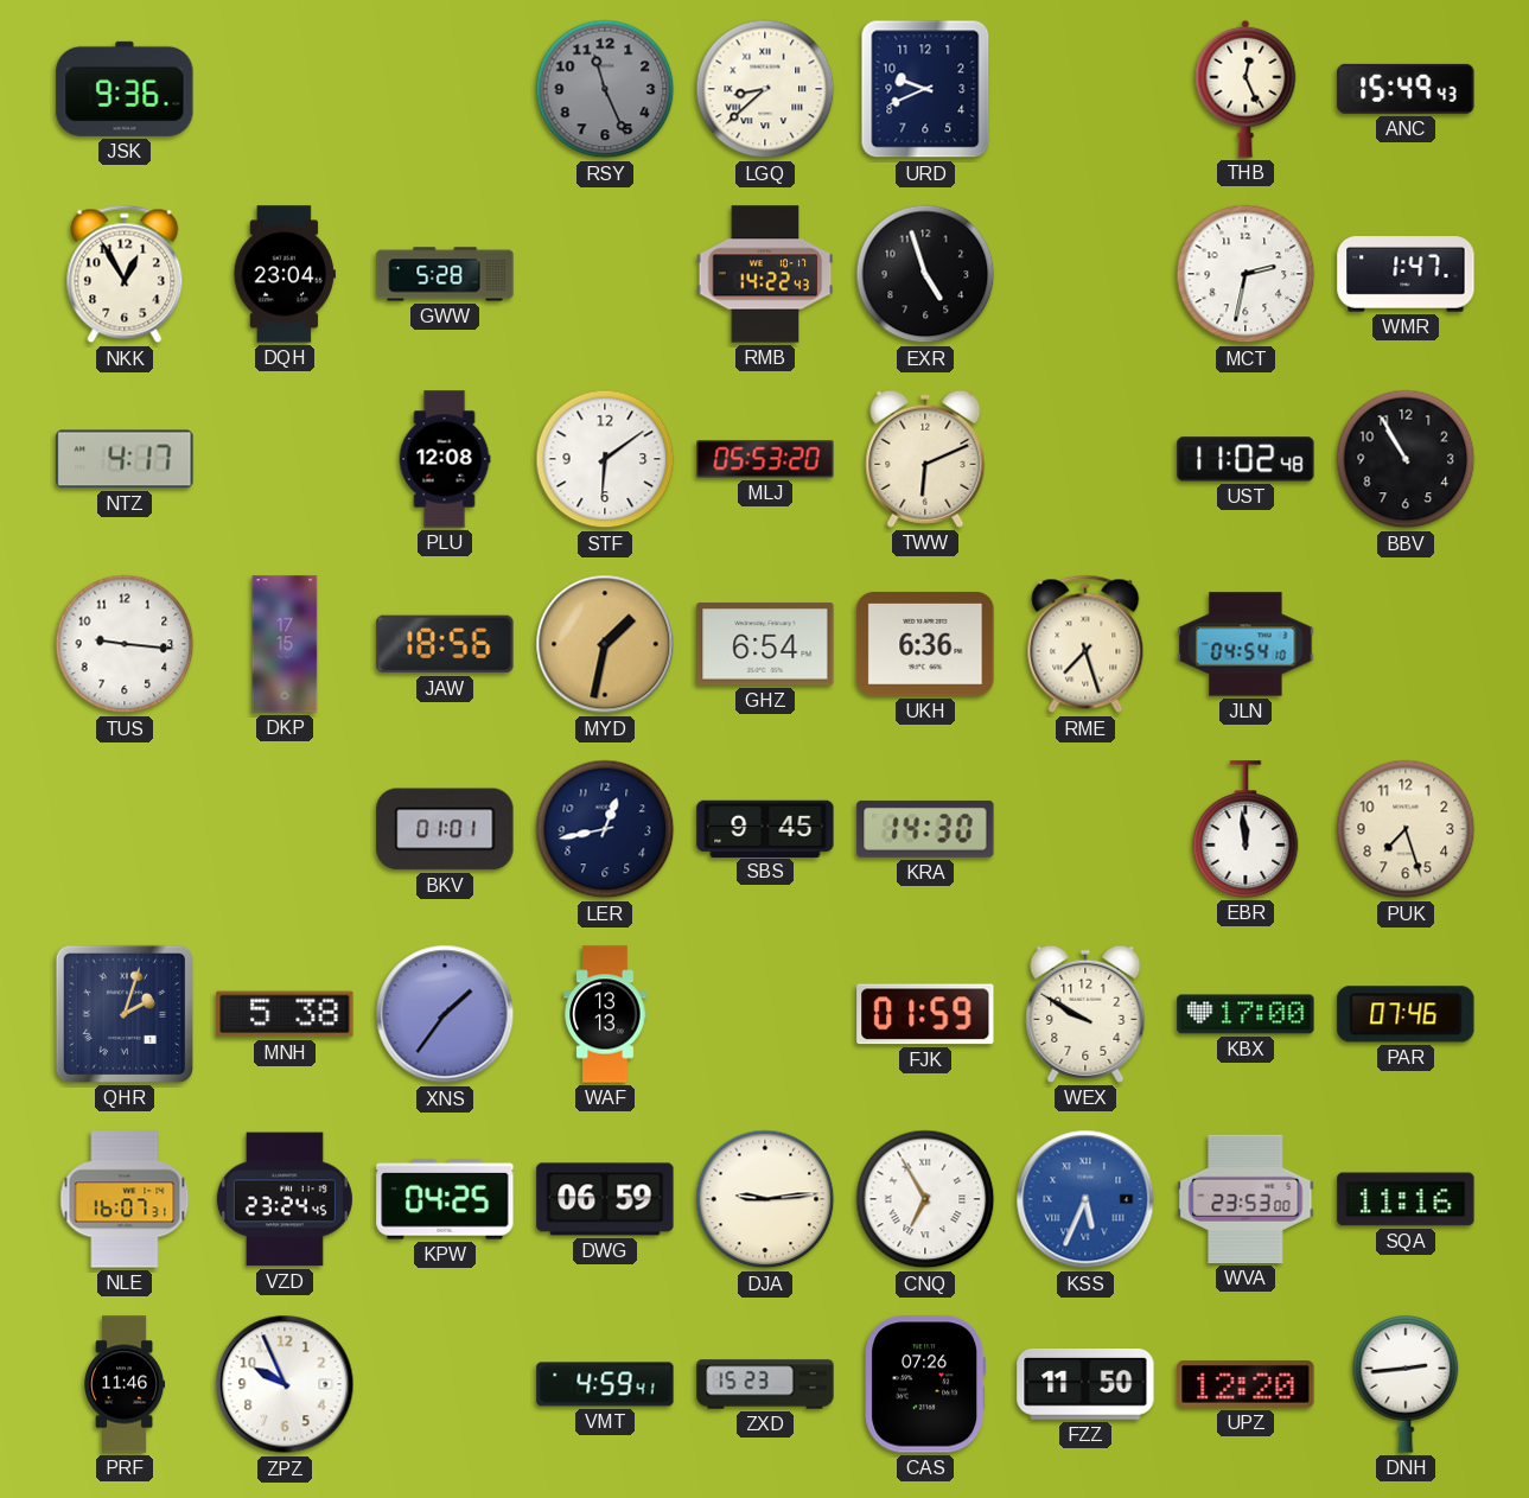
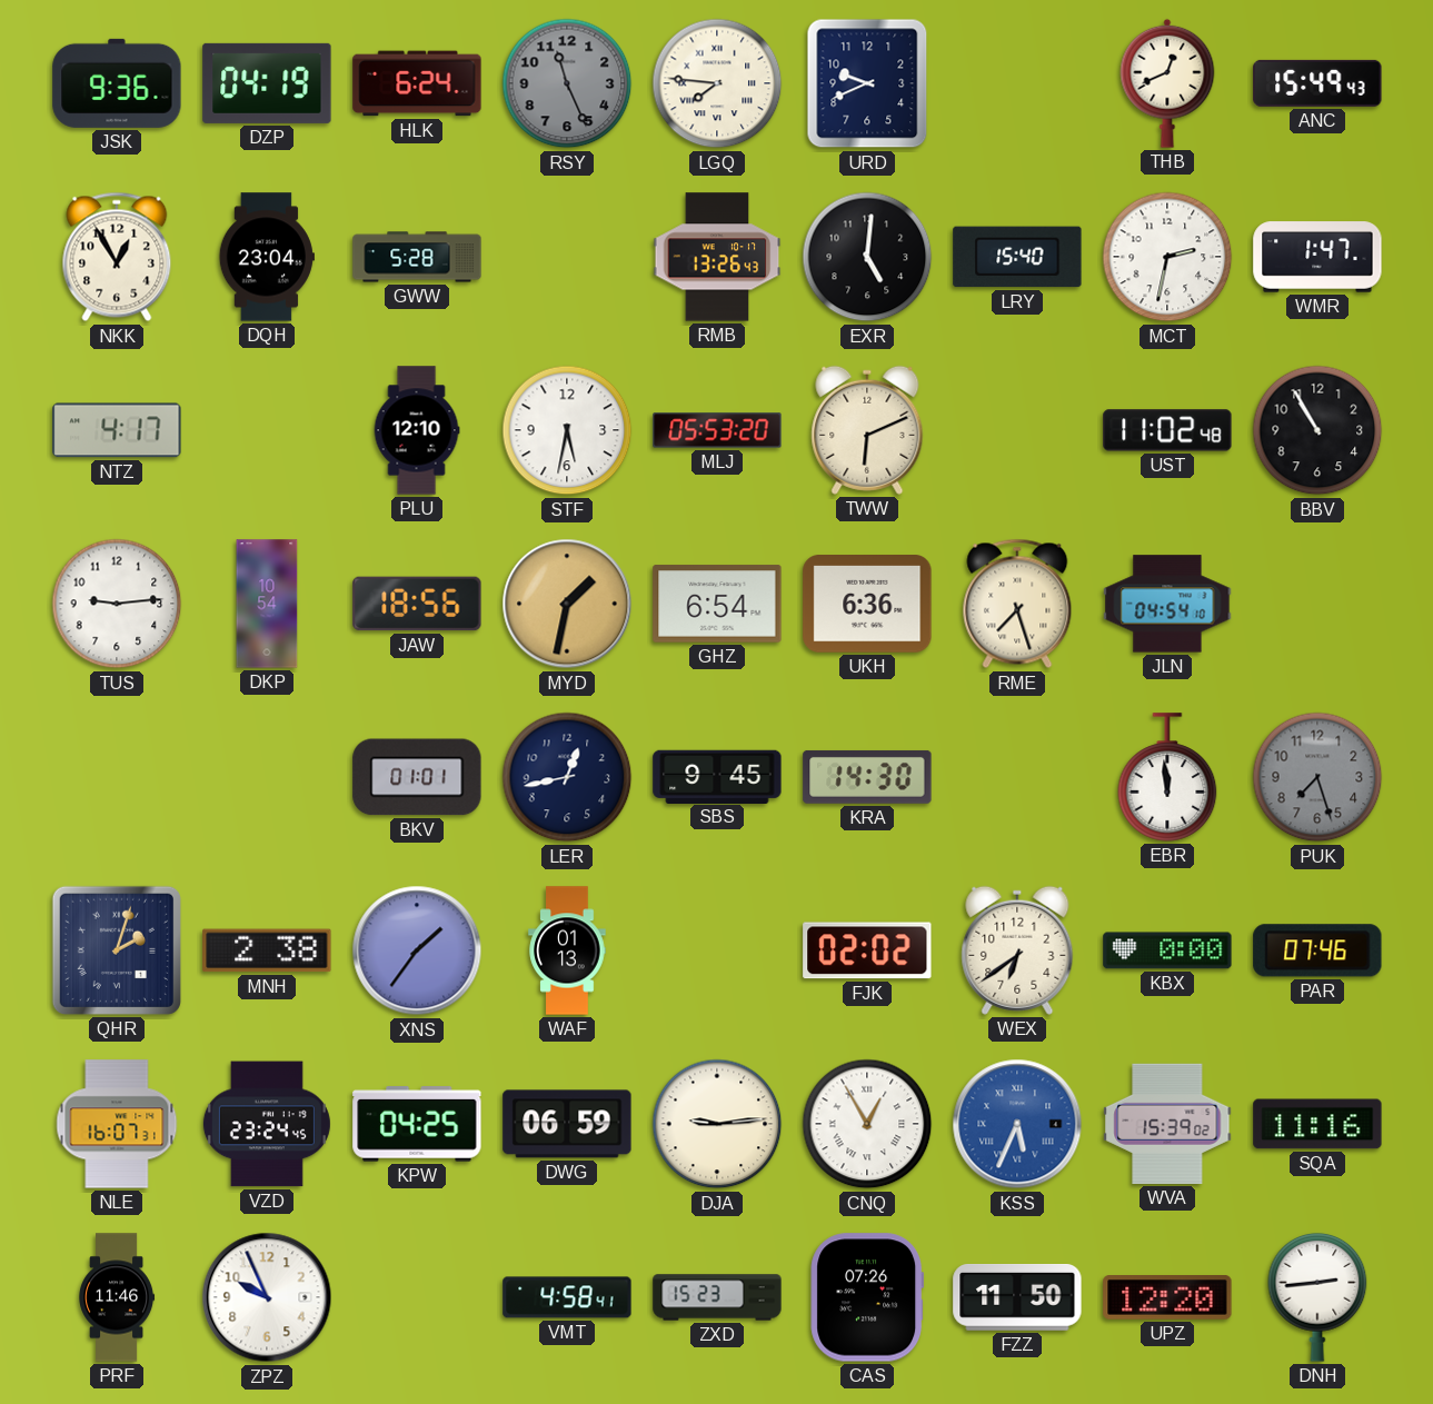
DZP: none -> 04:19 (267, 83)
HLK: none -> 6:24 (417, 83)
LGQ: 8:38 -> 7:46 (717, 83)
THB: 12:26 -> 12:41 (1167, 83)
RMB: 14:22 -> 13:26 (717, 257)
EXR: 4:57 -> 5:01 (867, 257)
LRY: none -> 15:40 (1017, 257)
PLU: 12:08 -> 12:10 (417, 430)
STF: 6:09 -> 5:32 (567, 430)
TUS: 9:16 -> 9:14 (117, 604)
DKP: 17:15 -> 10:54 (267, 604)
PUK dial: cream -> grey (1317, 777)
MNH: 5:38 -> 2:38 (267, 950)
WAF: 13:13 -> 01:13 (567, 950)
FJK: 01:59 -> 02:02 (867, 950)
WEX: 9:50 -> 6:39 (1017, 950)
KBX: 17:00 -> 0:00 (1167, 950)
CNQ: 6:55 -> 12:55 (867, 1124)
WVA: 23:53 -> 15:39 (1167, 1124)
VMT: 4:59 -> 4:58 (567, 1297)
